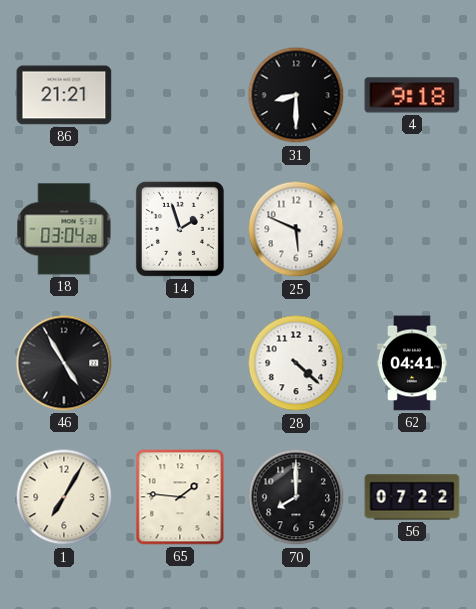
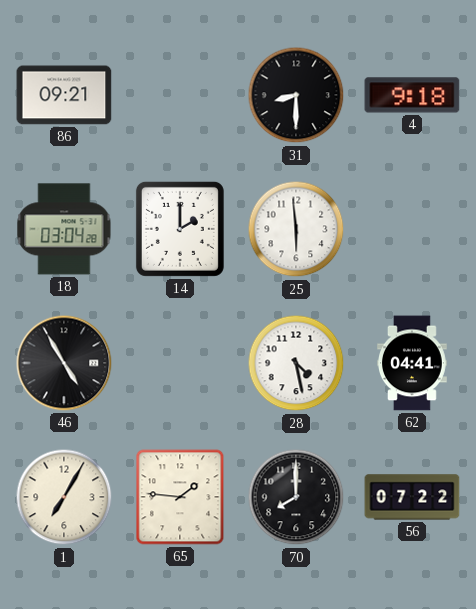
86: 21:21 -> 09:21 (64, 95)
14: 1:57 -> 2:00 (180, 229)
25: 5:49 -> 5:59 (296, 229)
28: 4:22 -> 4:28 (296, 363)
